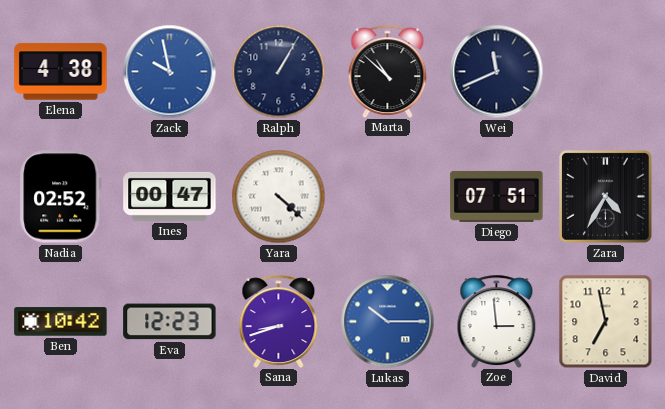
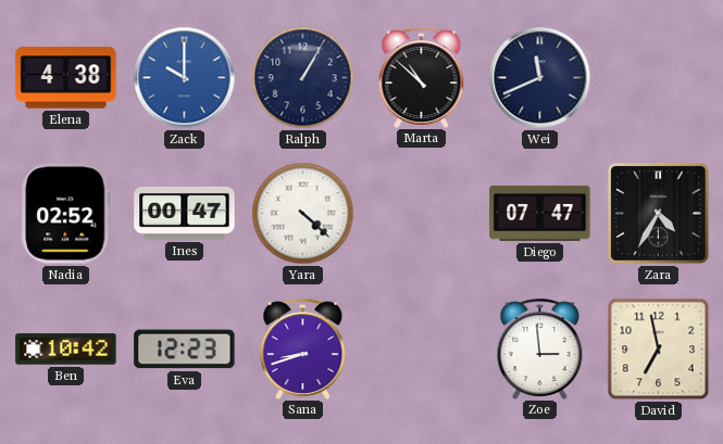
Zack: 9:58 -> 10:00 (185, 78)
Diego: 07:51 -> 07:47 (540, 213)
Lukas: 10:15 -> none (388, 322)
